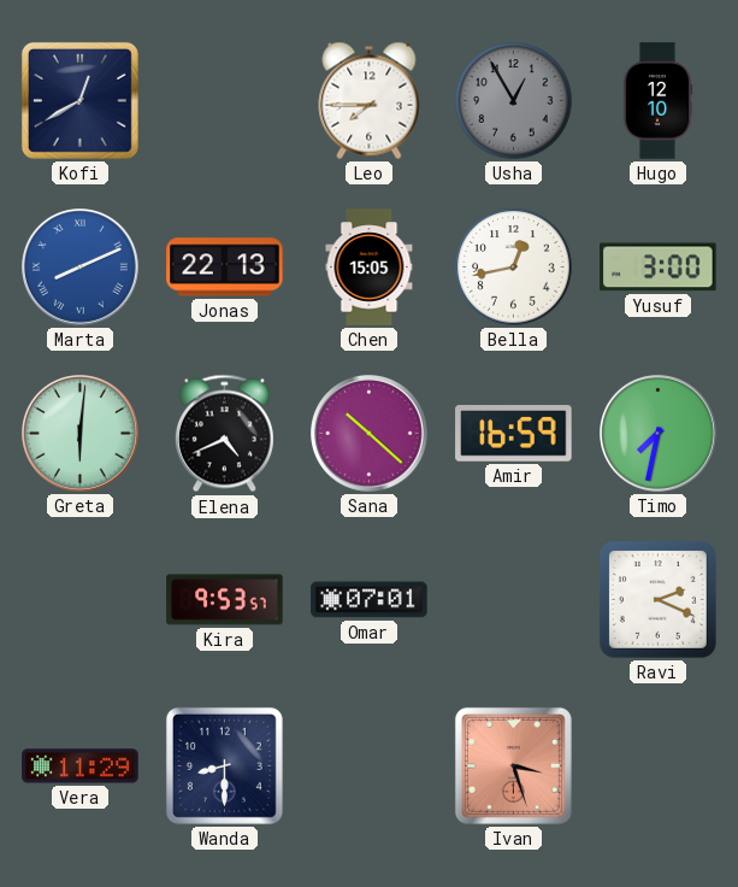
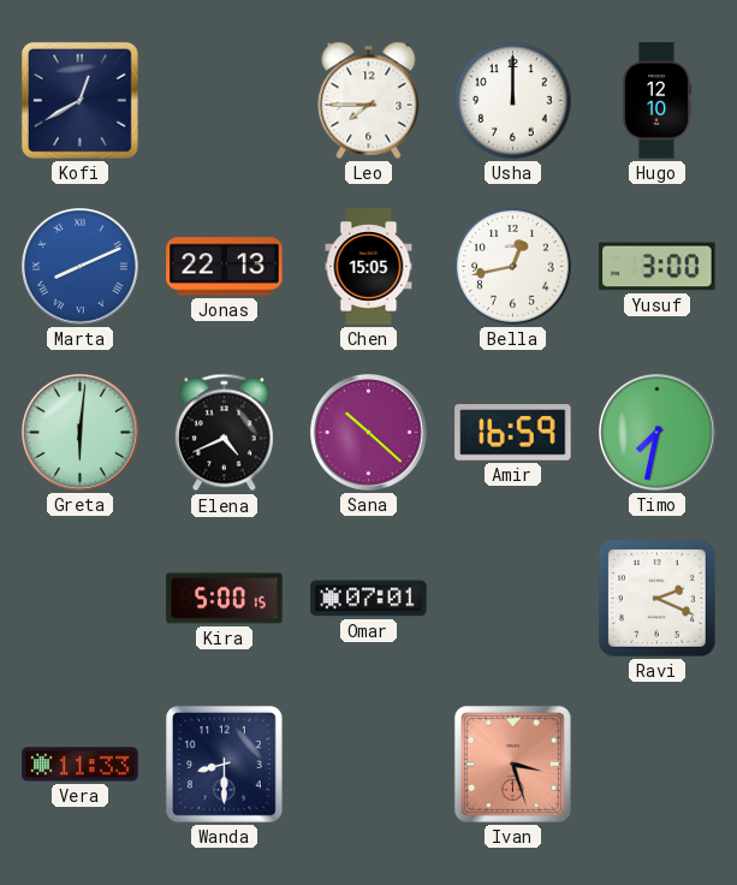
Usha: 12:55 -> 12:00 (513, 101)
Usha dial: grey -> white (513, 101)
Kira: 9:53 -> 5:00 (225, 599)
Vera: 11:29 -> 11:33 (81, 765)
